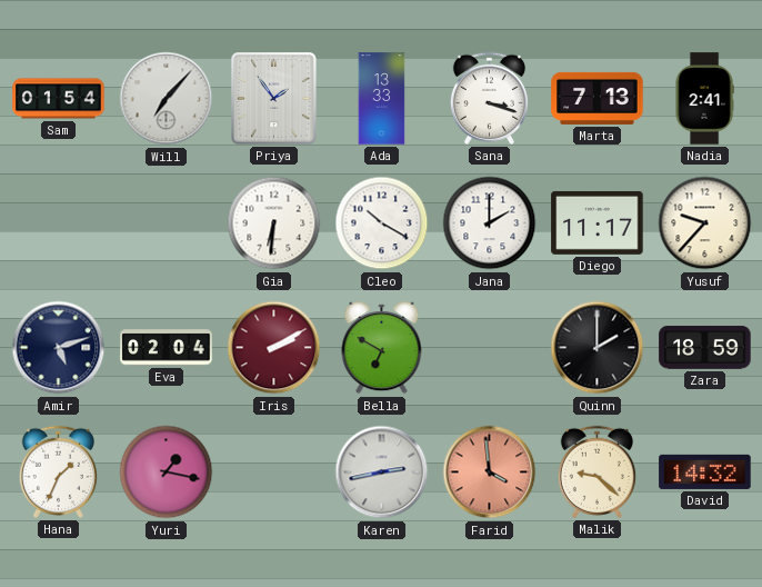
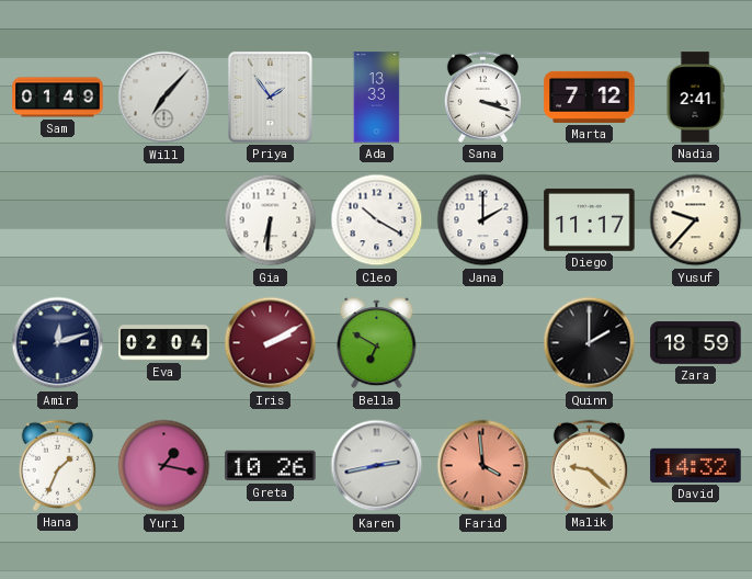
Sam: 01:54 -> 01:49 (58, 98)
Marta: 7:13 -> 7:12 (590, 96)
Amir: 5:12 -> 12:12 (58, 343)
Greta: none -> 10:26 (271, 466)
